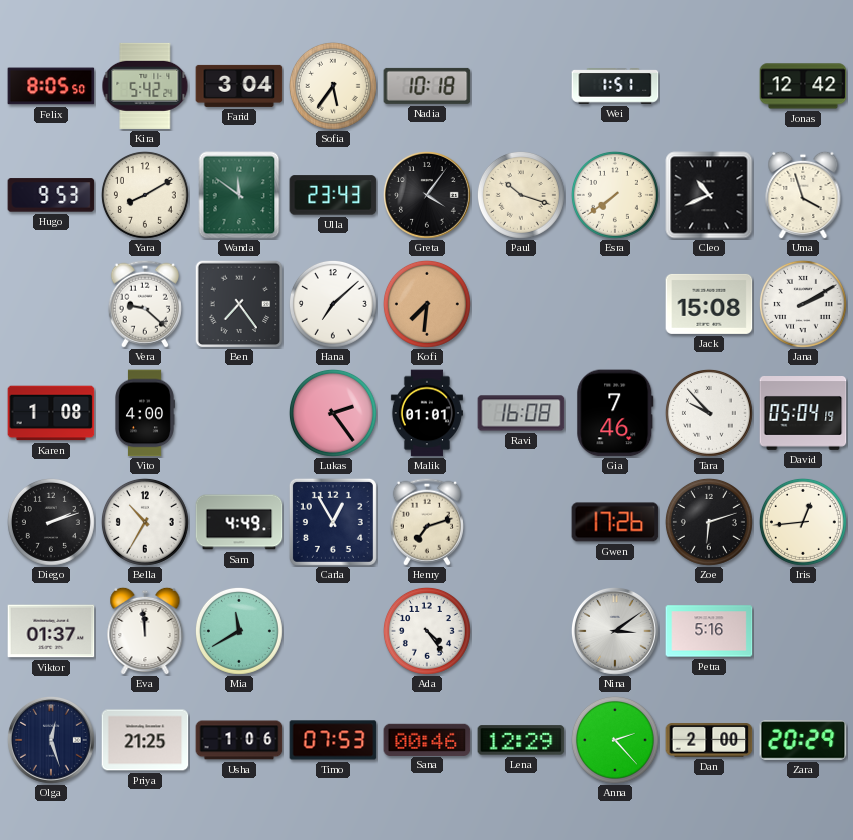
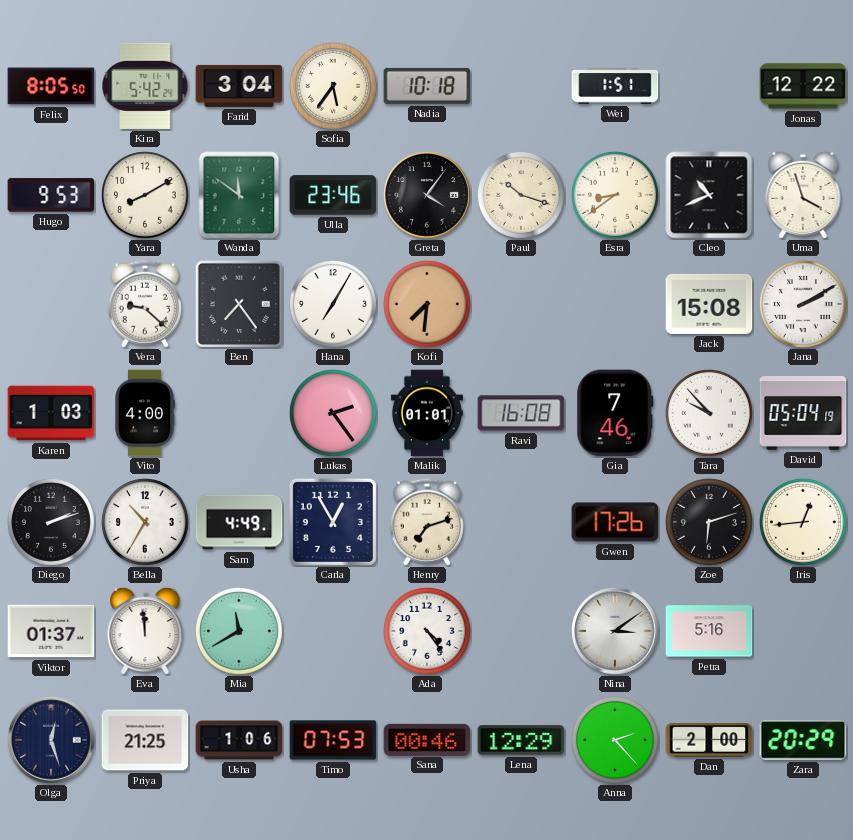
Jonas: 12:42 -> 12:22 (803, 86)
Ulla: 23:43 -> 23:46 (333, 195)
Esra: 7:39 -> 8:39 (615, 195)
Hana: 7:08 -> 7:05 (333, 304)
Karen: 1:08 -> 1:03 (51, 413)
